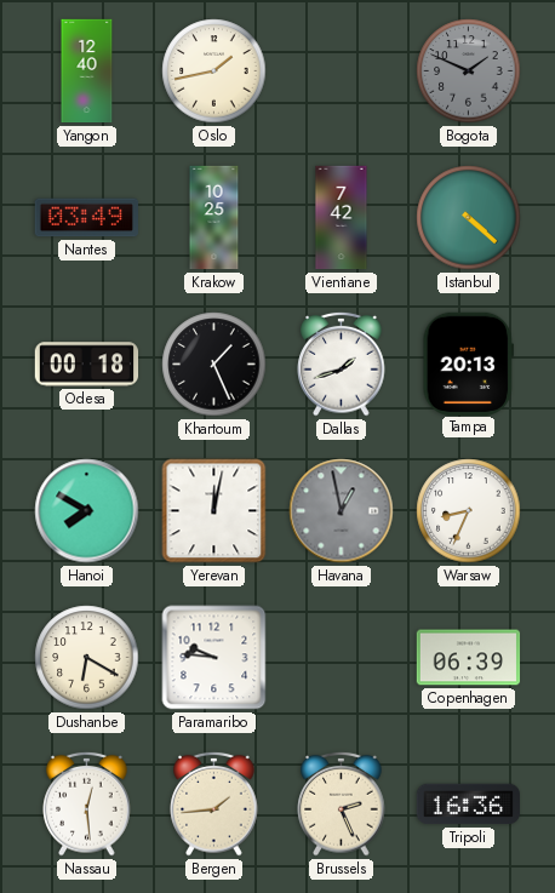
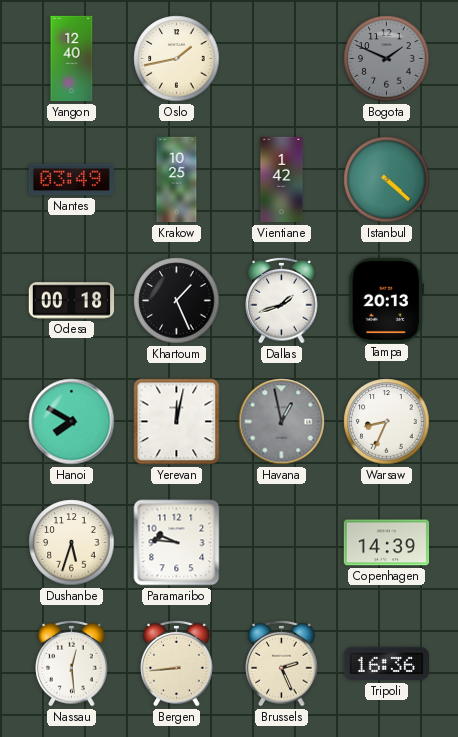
Vientiane: 7:42 -> 1:42 (282, 180)
Dushanbe: 6:20 -> 5:33 (72, 543)
Copenhagen: 06:39 -> 14:39 (387, 543)
Bergen: 1:44 -> 8:44 (177, 663)
